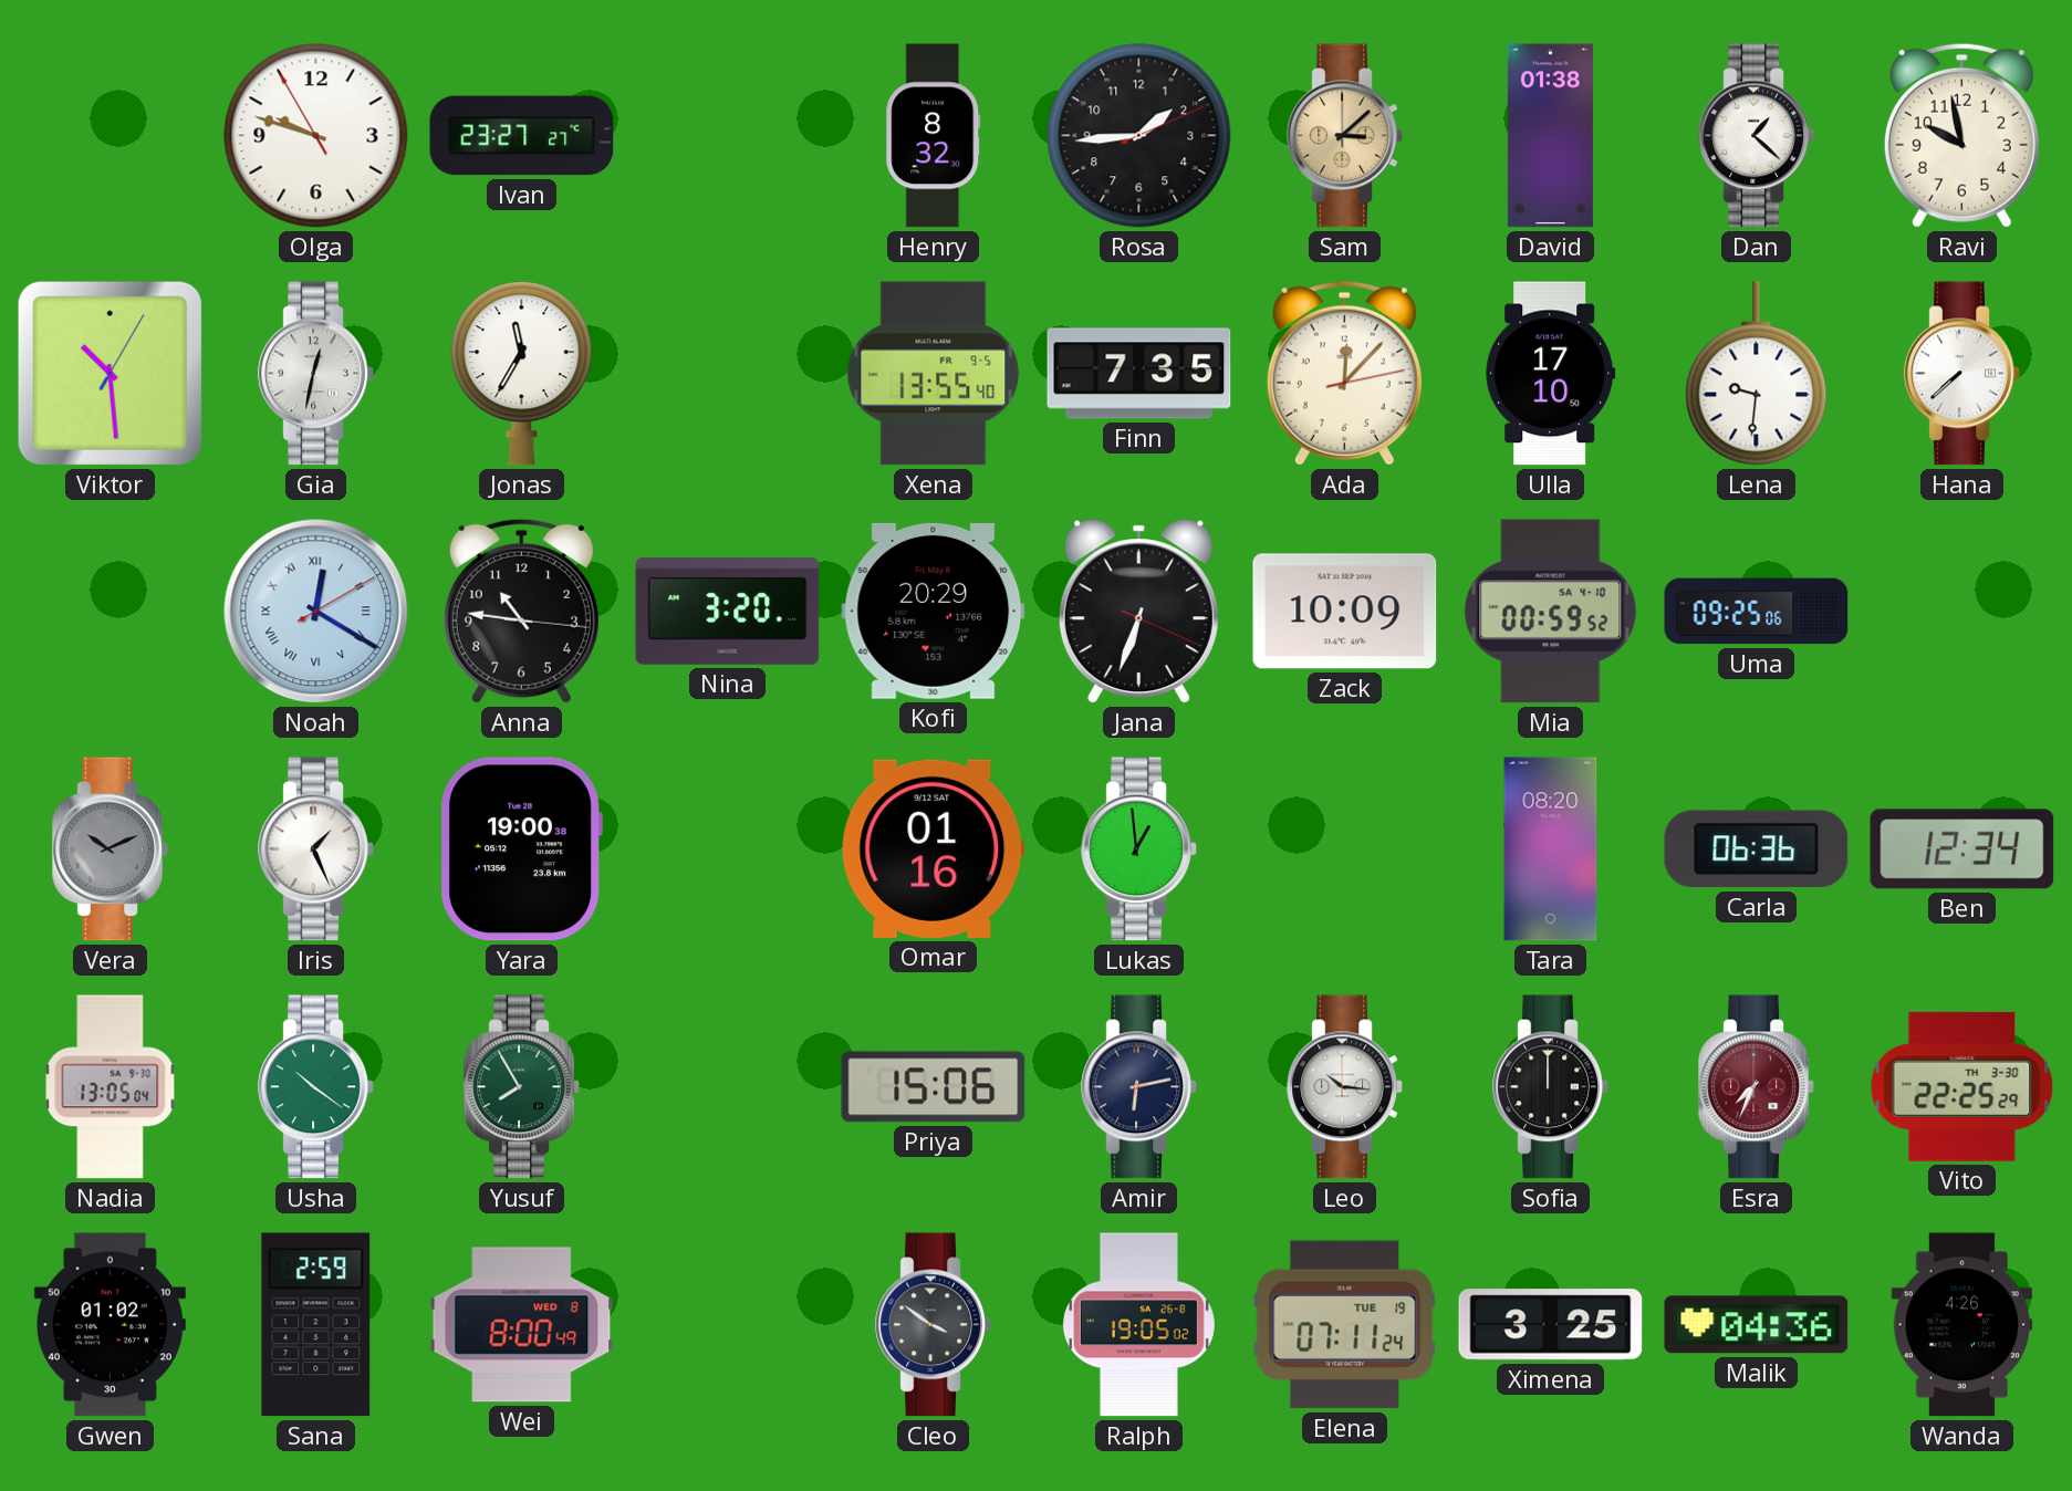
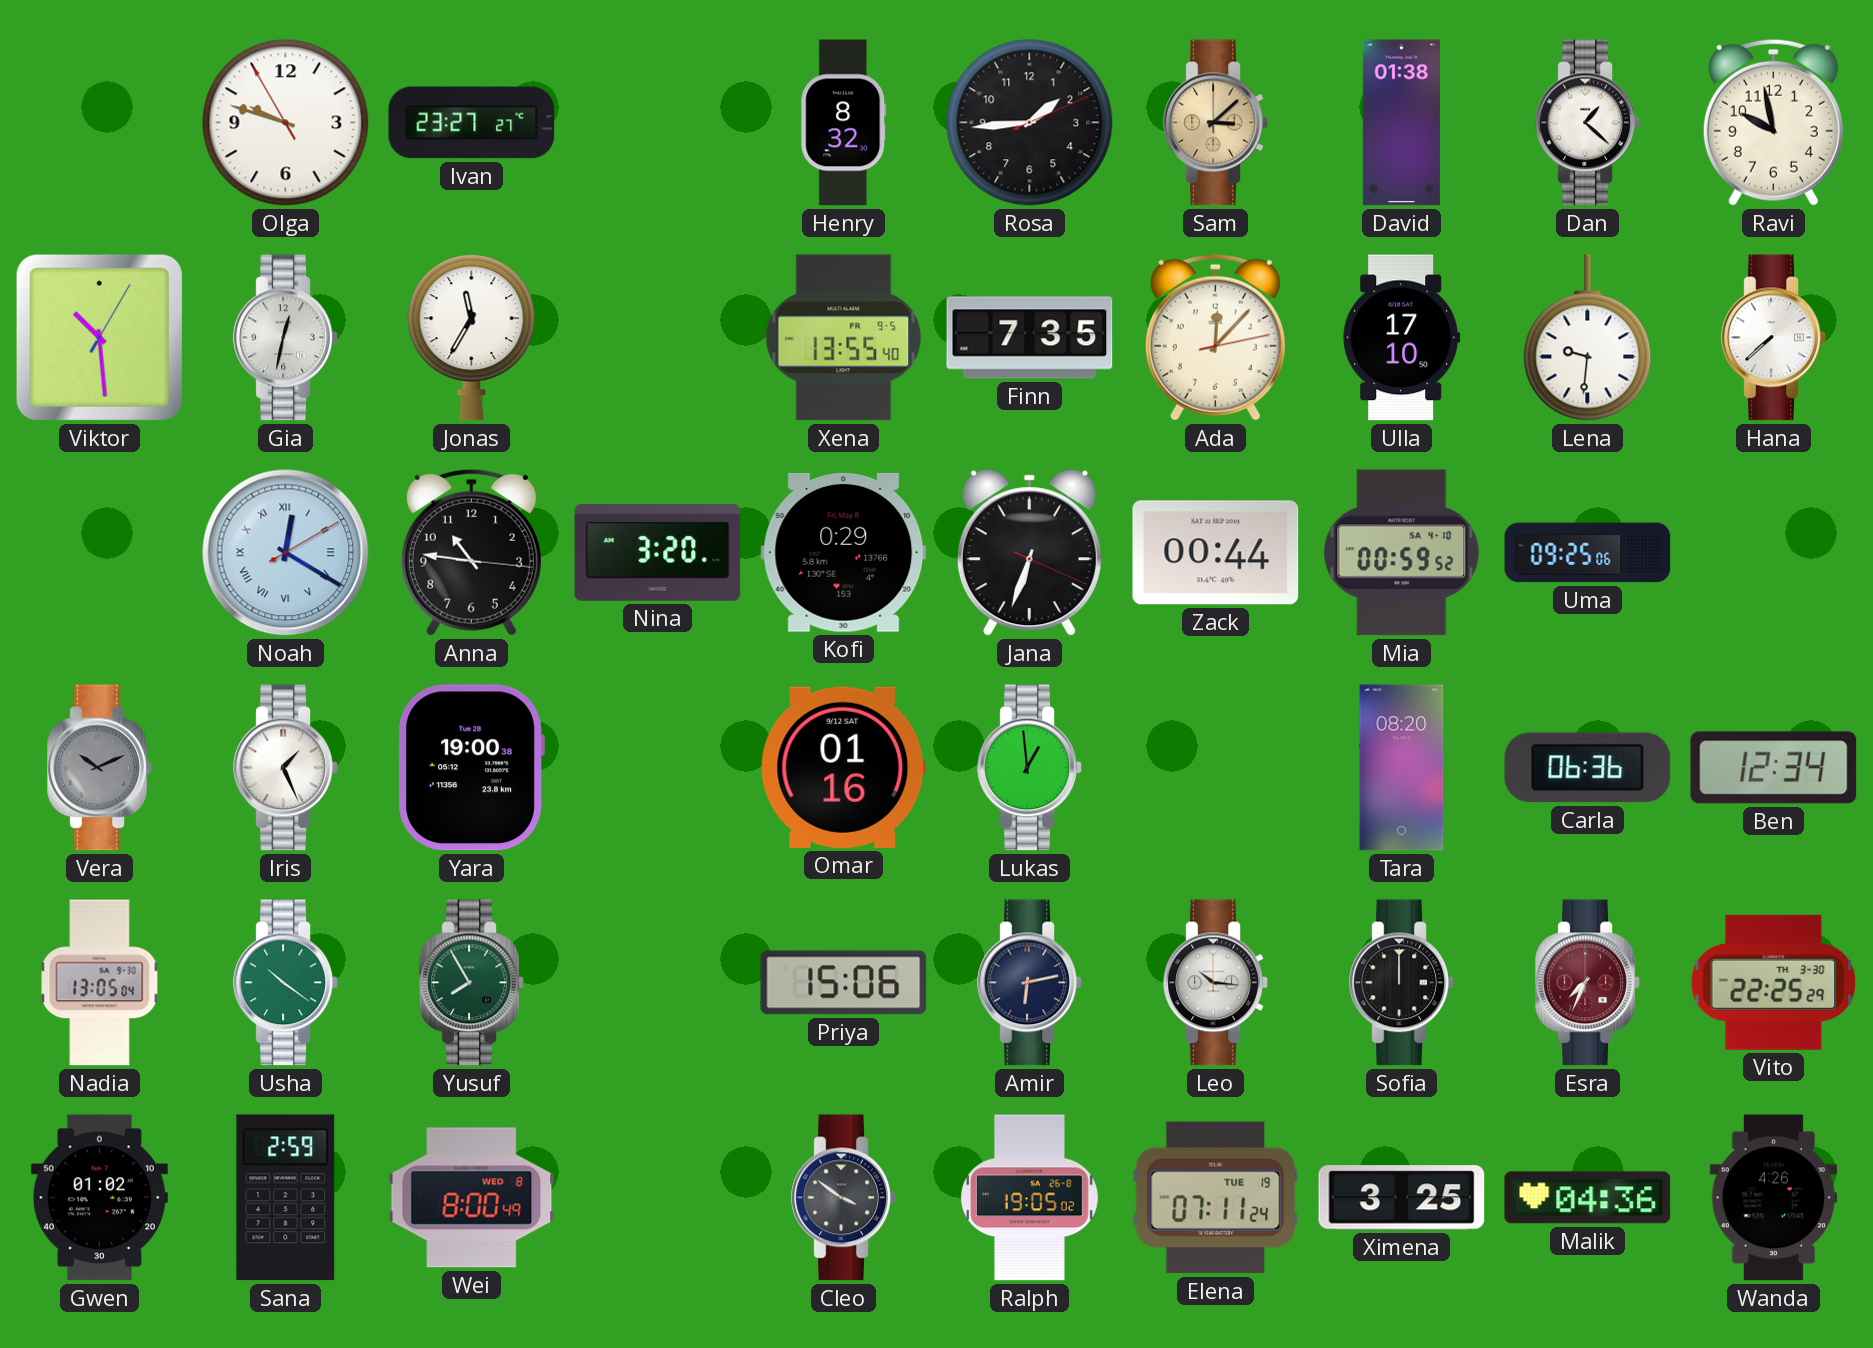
Kofi: 20:29 -> 0:29 (844, 552)
Zack: 10:09 -> 00:44 (1216, 553)
